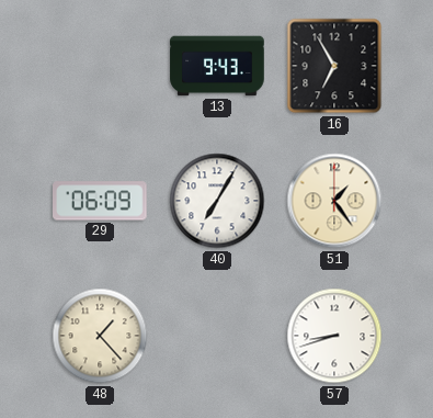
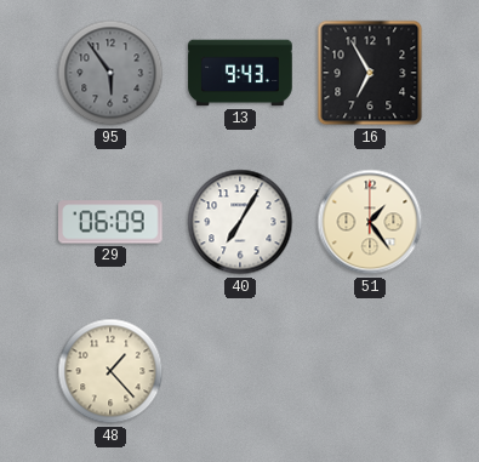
95: none -> 5:54 (110, 73)
57: 8:42 -> none (334, 336)
